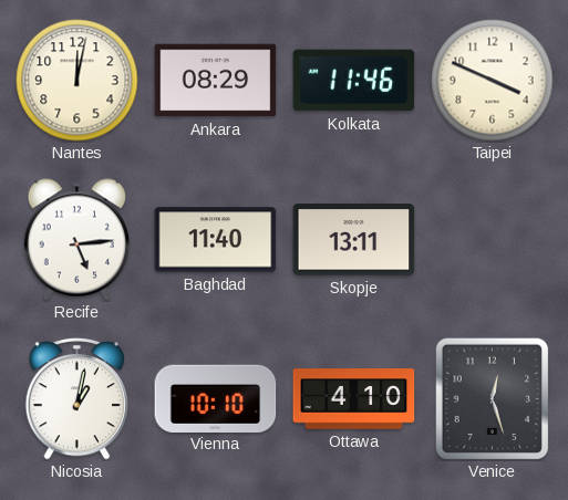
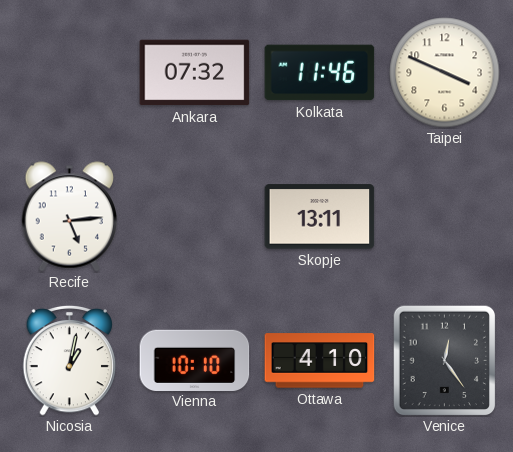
Nantes: 12:02 -> none (78, 81)
Ankara: 08:29 -> 07:32 (195, 73)
Baghdad: 11:40 -> none (216, 240)
Venice: 12:27 -> 12:24 (445, 360)
